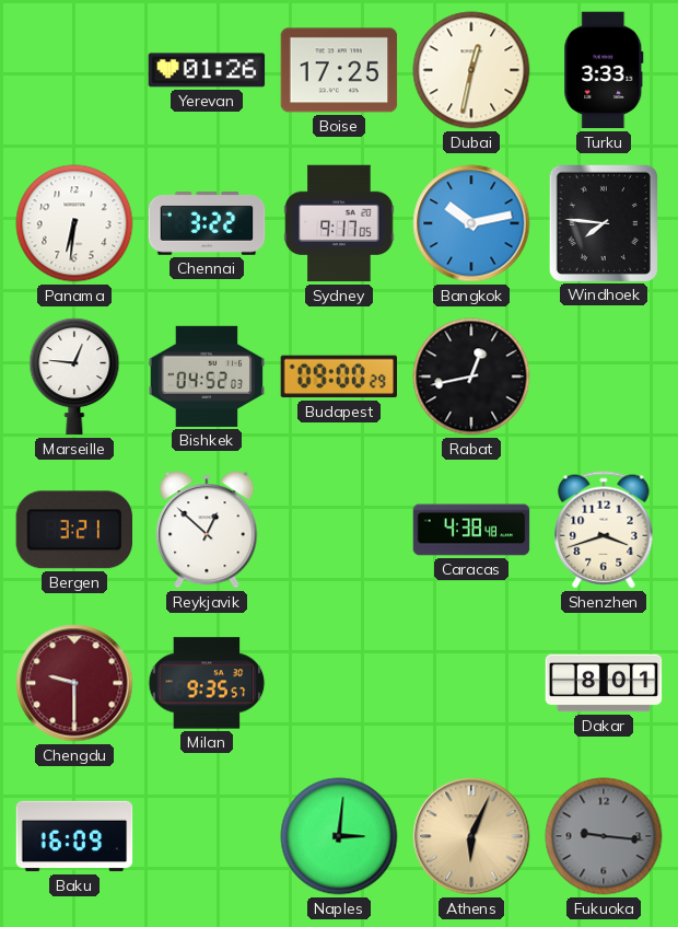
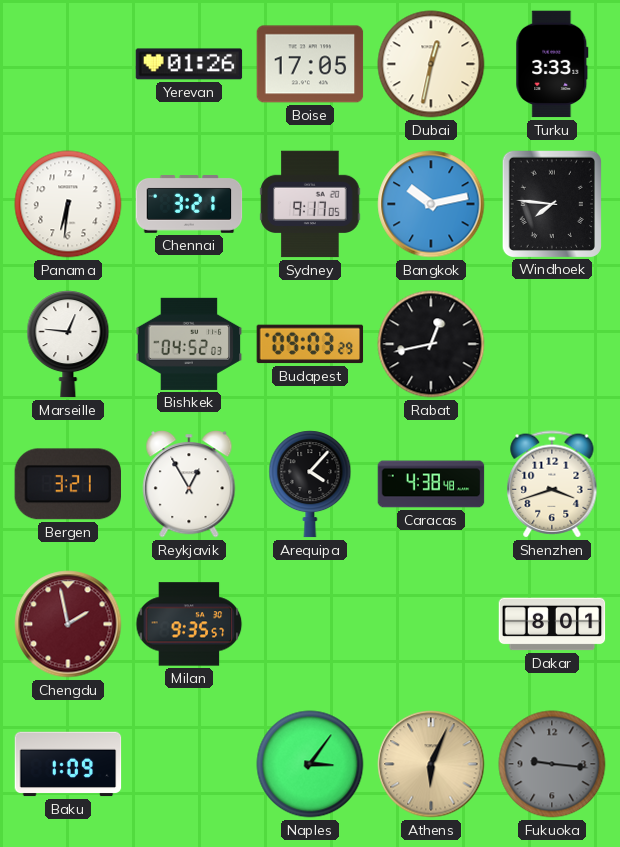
Boise: 17:25 -> 17:05 (310, 64)
Chennai: 3:22 -> 3:21 (189, 205)
Budapest: 09:00 -> 09:03 (310, 344)
Reykjavik: 12:52 -> 12:55 (189, 484)
Arequipa: none -> 4:07 (310, 484)
Chengdu: 9:30 -> 1:58 (68, 624)
Baku: 16:09 -> 1:09 (68, 764)
Naples: 3:01 -> 3:06 (310, 764)
